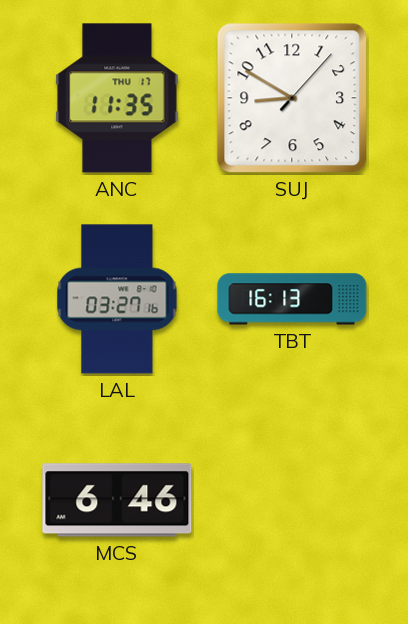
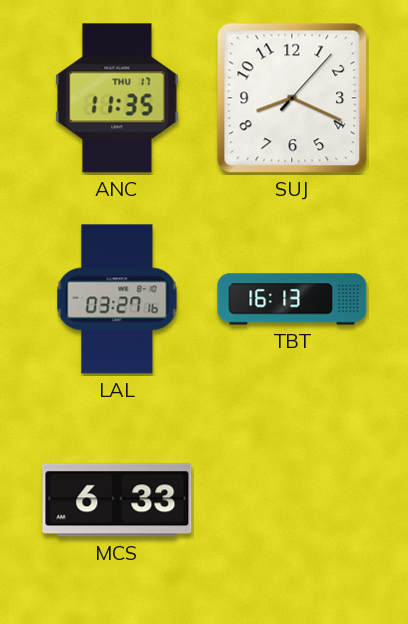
SUJ: 8:50 -> 8:19 (292, 98)
MCS: 6:46 -> 6:33 (117, 500)
